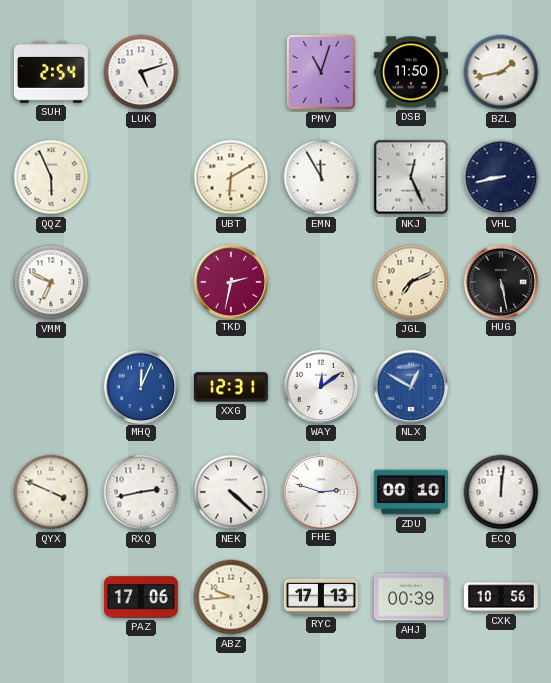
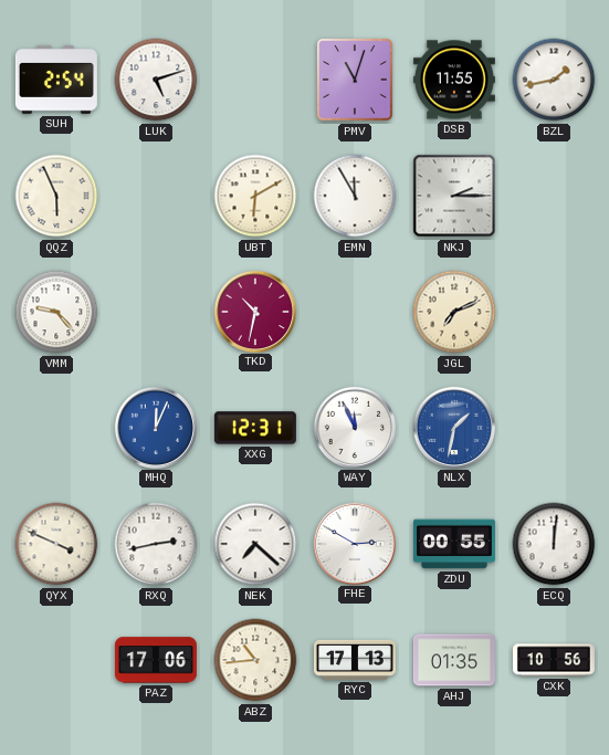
DSB: 11:50 -> 11:55 (454, 80)
NKJ: 12:26 -> 2:15 (454, 196)
VHL: 8:43 -> none (501, 177)
VMM: 6:49 -> 9:23 (56, 312)
TKD: 2:32 -> 10:32 (254, 311)
HUG: 5:28 -> none (500, 281)
WAY: 12:09 -> 11:56 (354, 427)
NLX: 12:50 -> 1:32 (453, 427)
NEK: 4:22 -> 7:22 (255, 544)
FHE: 2:48 -> 2:50 (354, 543)
ZDU: 00:10 -> 00:55 (454, 544)
ABZ: 9:44 -> 10:44 (255, 660)
AHJ: 00:39 -> 01:35 (454, 660)
